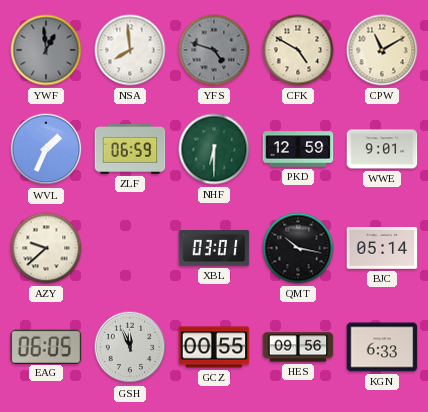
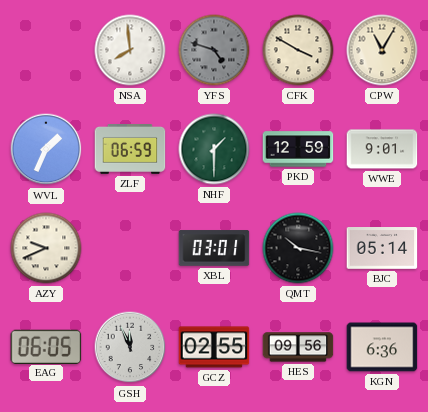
YWF: 12:59 -> none (46, 50)
CFK: 4:50 -> 3:50 (298, 50)
CPW: 11:10 -> 11:05 (382, 50)
NHF: 6:30 -> 1:30 (214, 149)
AZY: 9:38 -> 9:41 (46, 248)
GCZ: 00:55 -> 02:55 (214, 347)
KGN: 6:33 -> 6:36 (382, 347)
